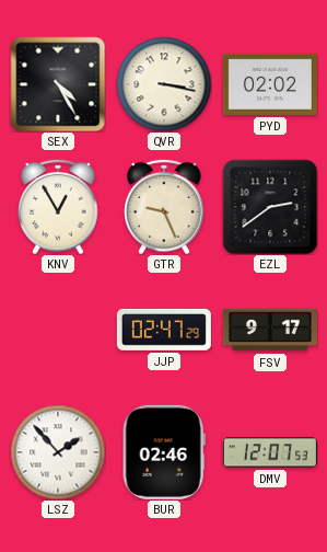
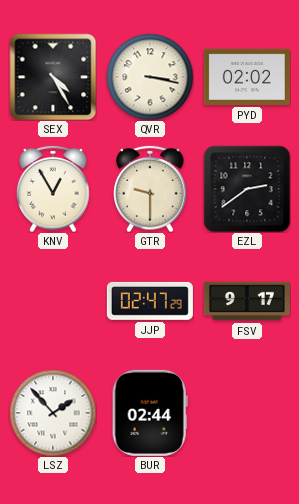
GTR: 9:26 -> 9:30 (150, 189)
BUR: 02:46 -> 02:44 (150, 413)
DMV: 12:07 -> none (270, 452)
